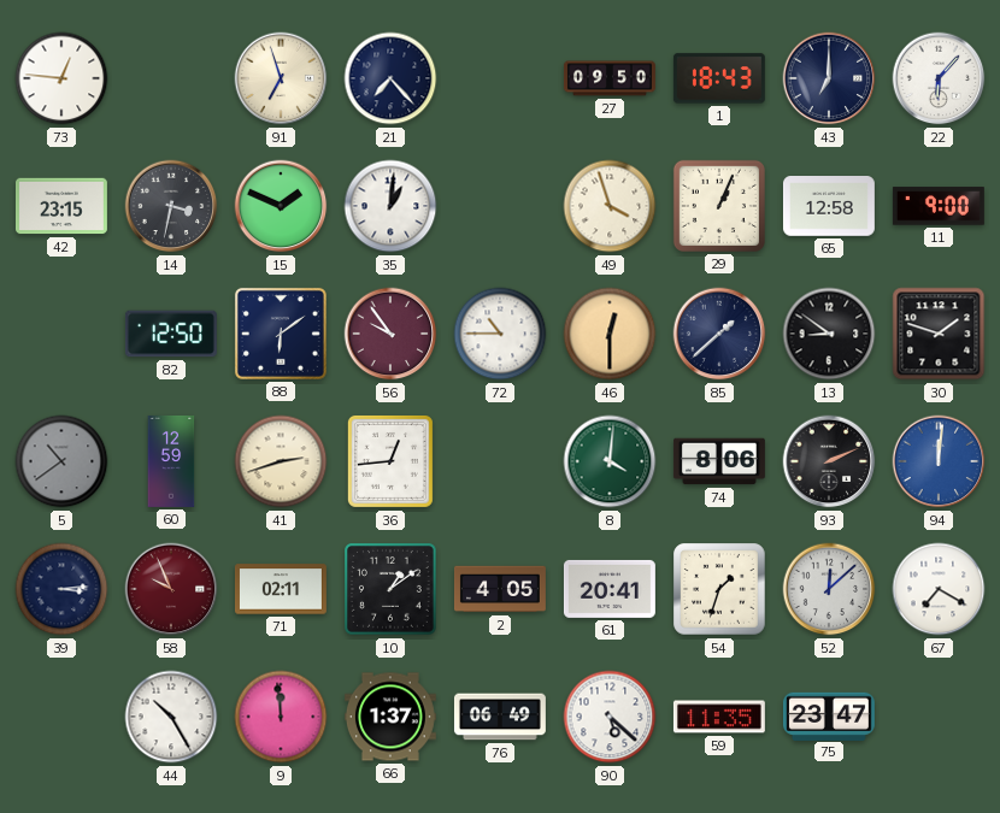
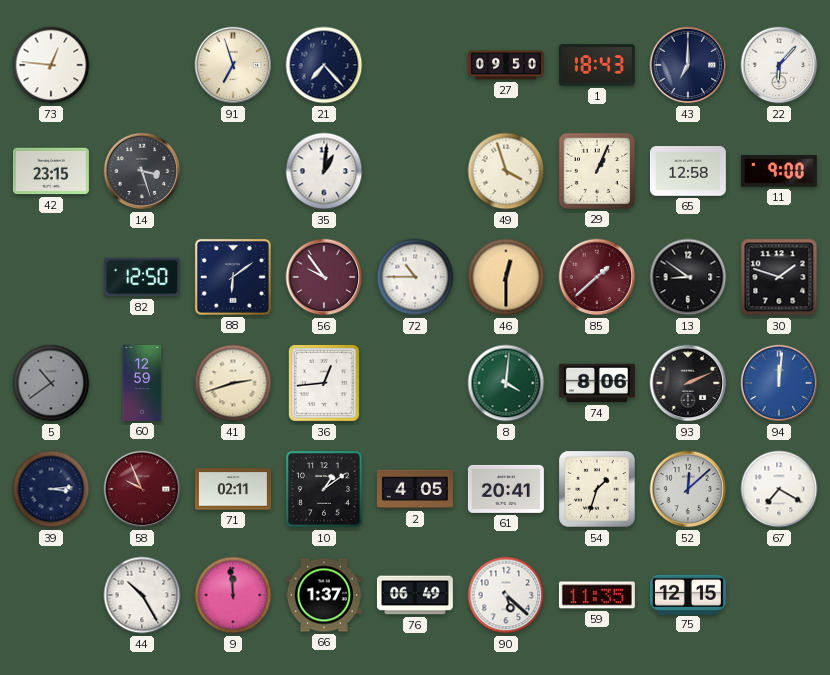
14: 3:32 -> 3:27 (142, 171)
15: 1:49 -> none (281, 206)
85 dial: navy -> burgundy (597, 277)
75: 23:47 -> 12:15 (688, 594)
